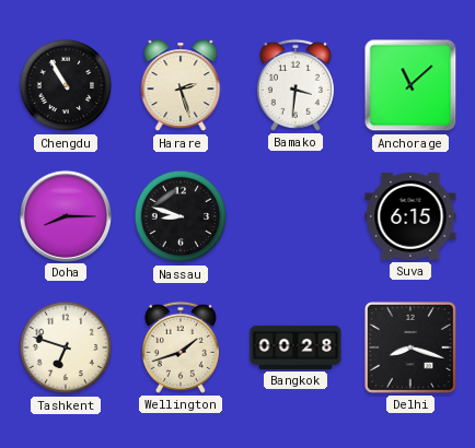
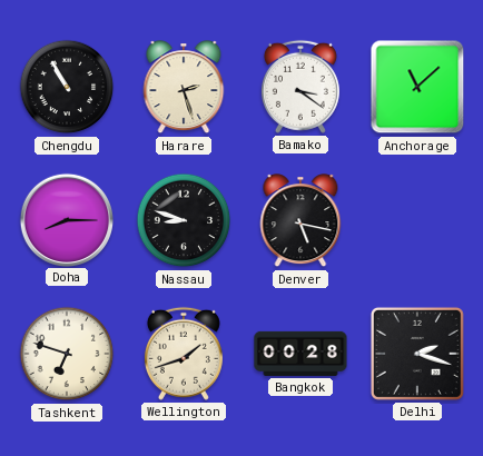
Bamako: 3:31 -> 3:21 (300, 87)
Denver: none -> 5:17 (300, 221)
Suva: 6:15 -> none (410, 217)
Delhi: 8:18 -> 2:18 (417, 354)
